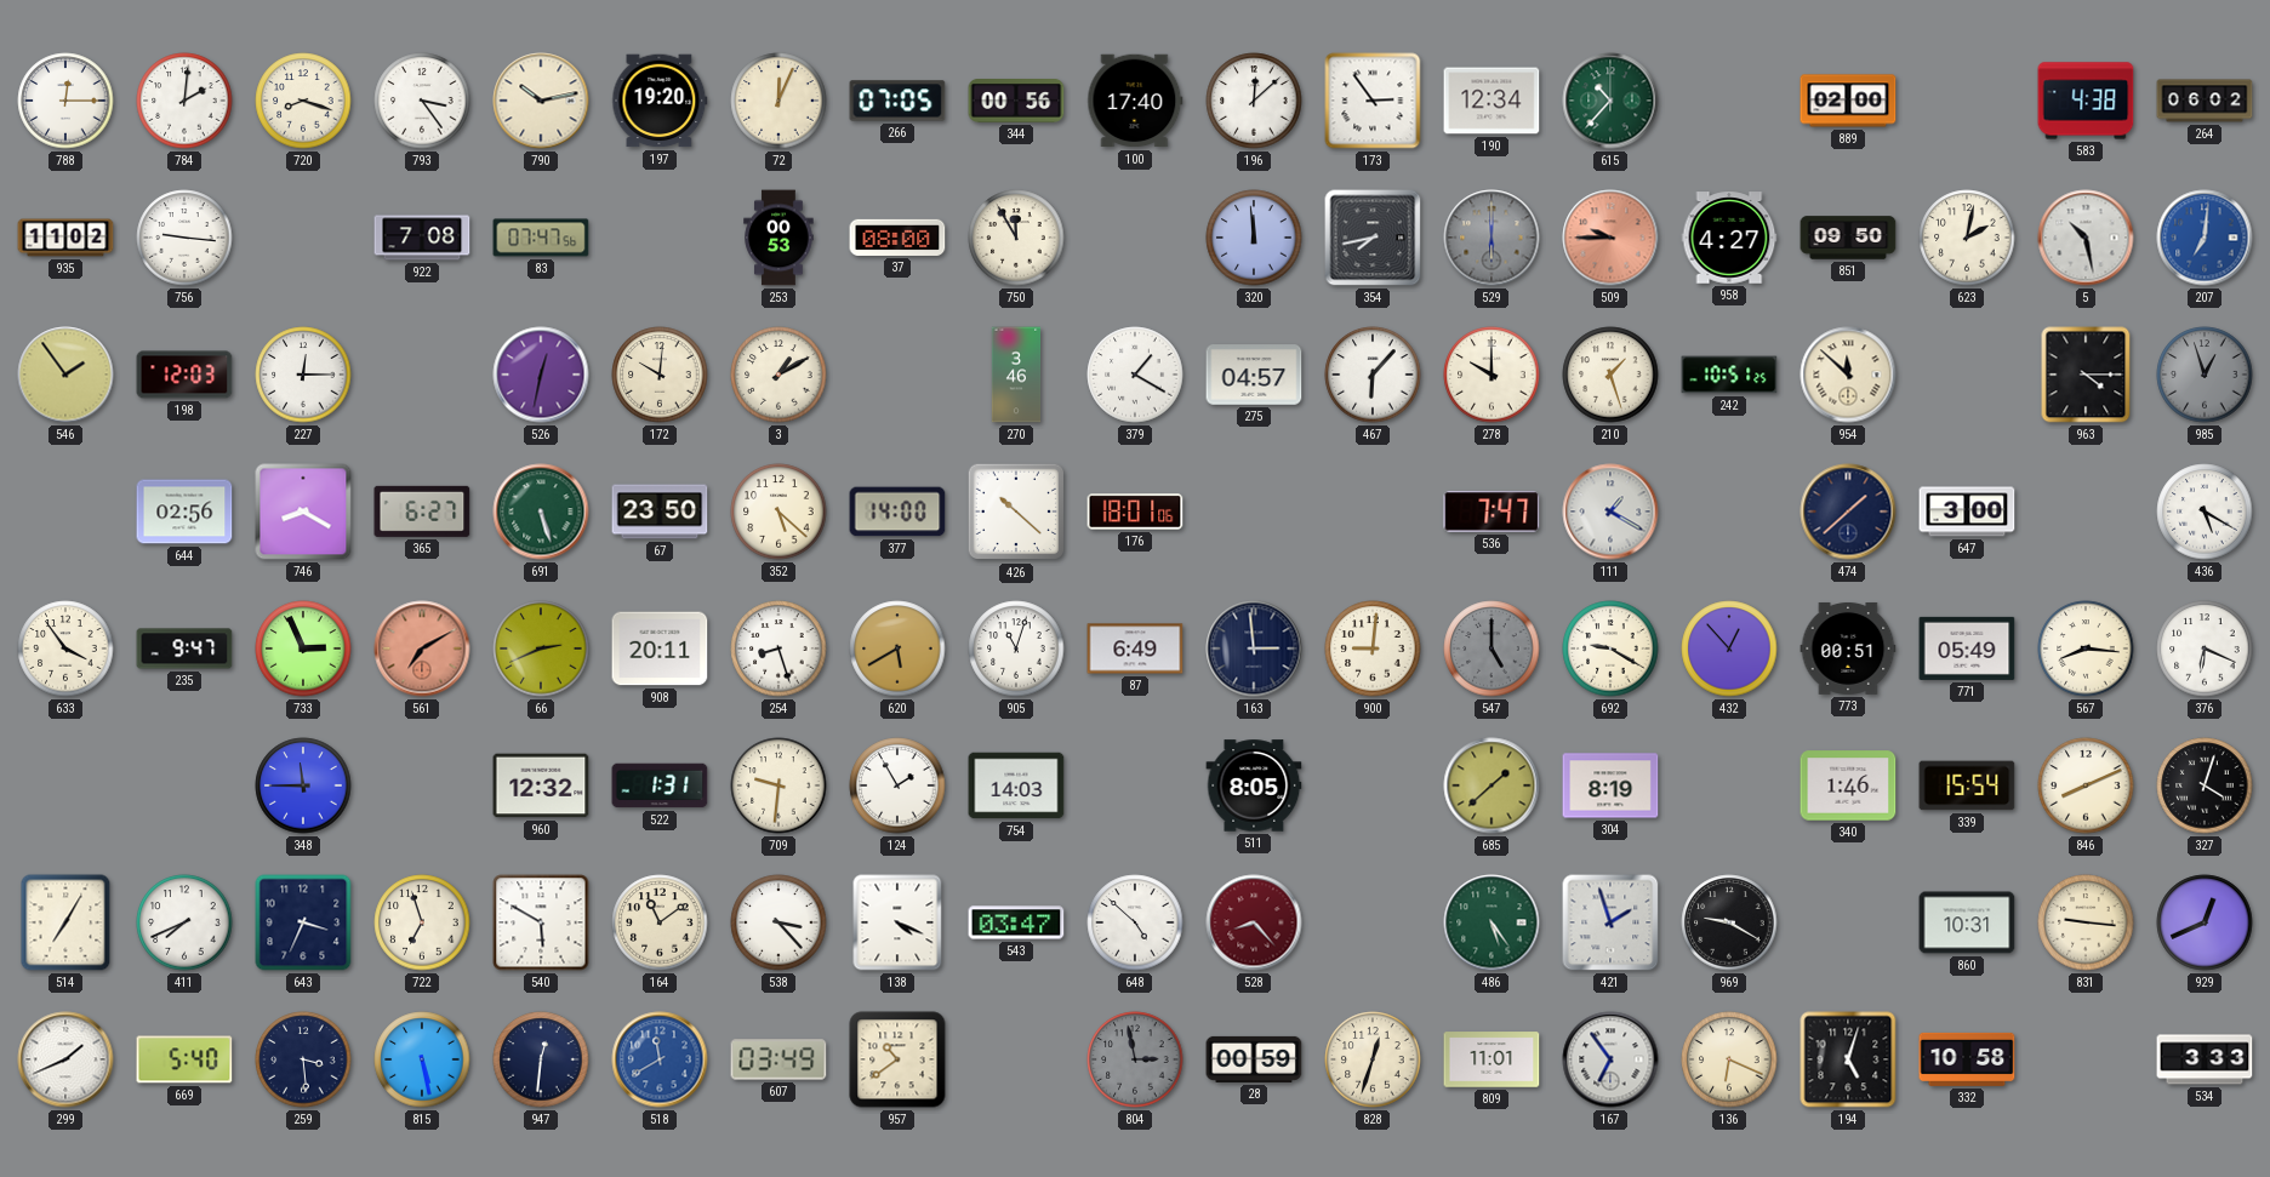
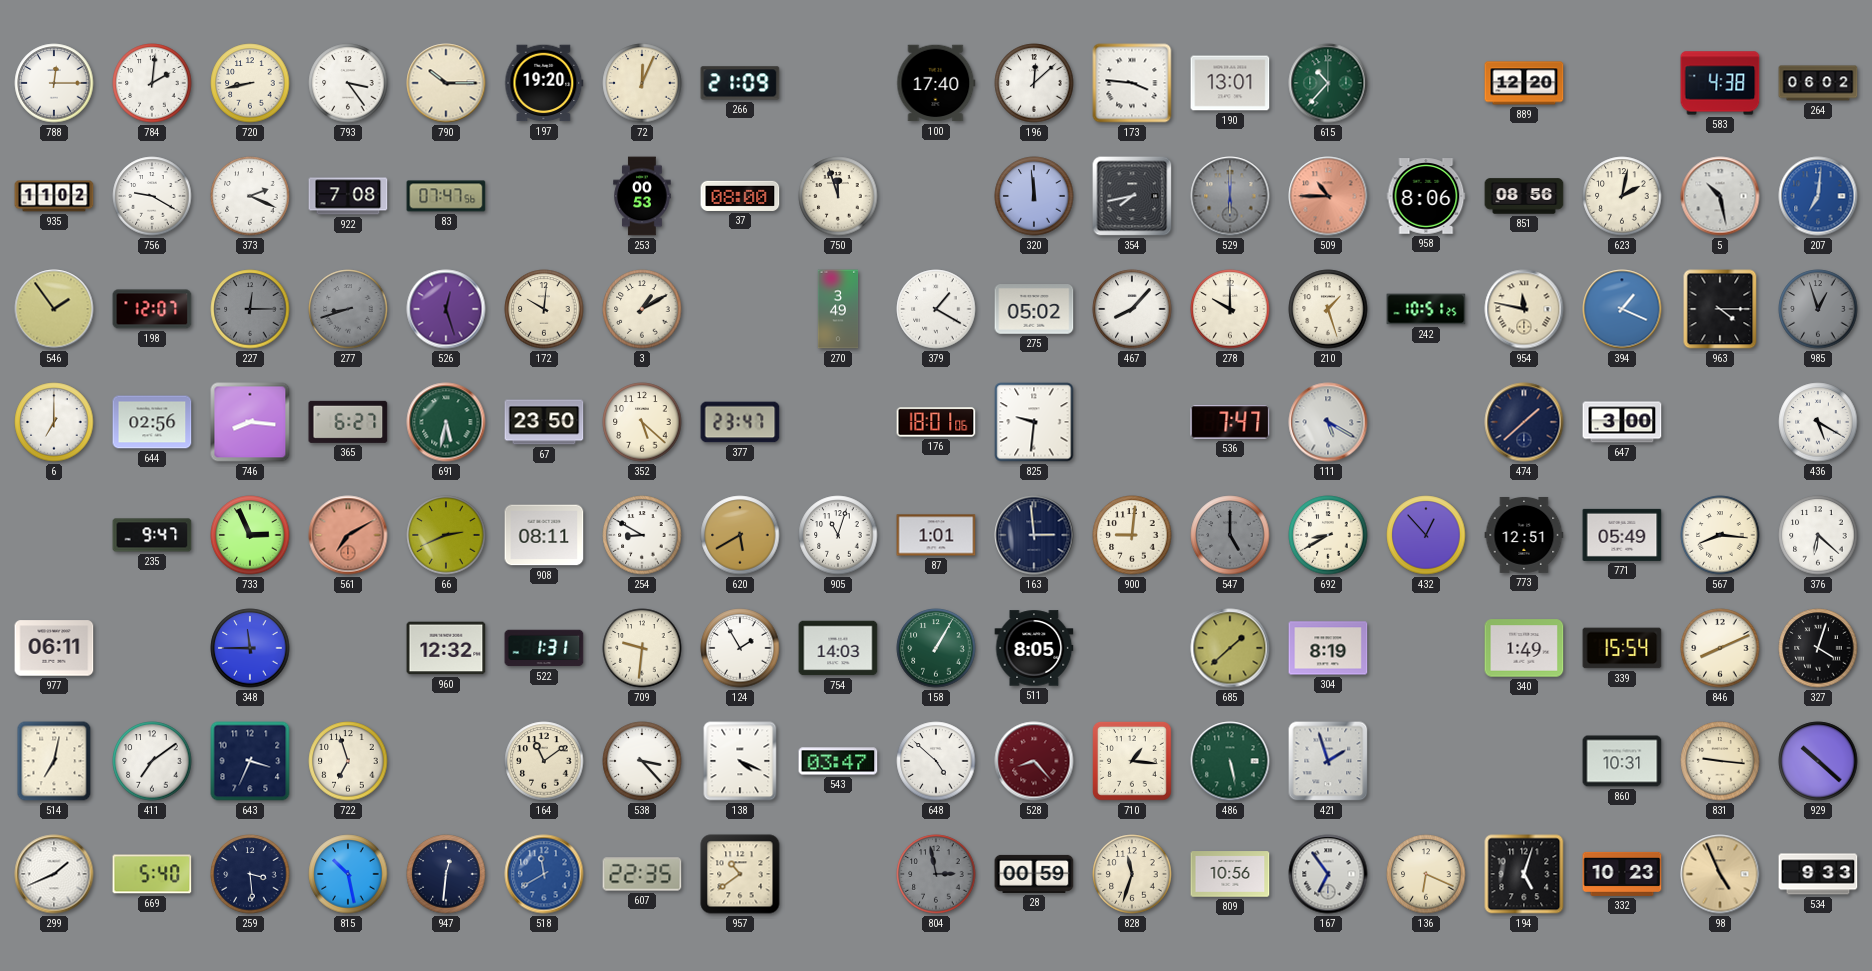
720: 8:18 -> 8:43 (250, 83)
790: 10:13 -> 10:15 (446, 83)
266: 07:05 -> 21:09 (740, 83)
344: 00:56 -> none (1016, 102)
173: 2:54 -> 3:46 (1132, 83)
190: 12:34 -> 13:01 (1230, 83)
889: 02:00 -> 12:20 (1524, 83)
756: 9:16 -> 9:20 (152, 196)
373: none -> 2:19 (250, 196)
750: 11:55 -> 11:57 (838, 196)
509: 9:45 -> 10:45 (1328, 196)
958: 4:27 -> 8:06 (1426, 196)
851: 09:50 -> 08:56 (1524, 196)
198: 12:03 -> 12:07 (152, 309)
227 dial: white -> grey (250, 309)
277: none -> 8:42 (348, 309)
526: 12:32 -> 12:27 (446, 309)
270: 3:46 -> 3:49 (838, 309)
275: 04:57 -> 05:02 (1034, 309)
467: 6:07 -> 8:07 (1132, 309)
954: 11:52 -> 11:47 (1524, 309)
394: none -> 1:19 (1622, 309)
6: none -> 7:00 (54, 422)
746: 8:20 -> 8:16 (250, 422)
691: 5:27 -> 5:32 (446, 422)
377: 14:00 -> 23:47 (740, 422)
426: 10:22 -> none (1016, 512)
825: none -> 9:31 (1034, 422)
111: 1:20 -> 5:20 (1328, 422)
633: 3:54 -> none (65, 649)
908: 20:11 -> 08:11 (544, 535)
254: 8:27 -> 8:50 (642, 535)
87: 6:49 -> 1:01 (936, 535)
692: 9:20 -> 8:40 (1328, 535)
773: 00:51 -> 12:51 (1524, 535)
376: 6:19 -> 6:22 (1818, 535)
977: none -> 06:11 (54, 648)
158: none -> 1:05 (936, 648)
340: 1:46 -> 1:49 (1524, 648)
514: 7:05 -> 7:02 (54, 761)
411: 7:41 -> 7:09 (152, 761)
540: 5:50 -> none (541, 922)
710: none -> 1:16 (1133, 762)
486: 5:24 -> 5:28 (1230, 761)
969: 9:20 -> none (1729, 922)
929: 12:41 -> 10:22 (1818, 761)
815: 5:28 -> 10:28 (348, 874)
607: 03:49 -> 22:35 (642, 874)
828: 12:33 -> 11:33 (1132, 874)
809: 11:01 -> 10:56 (1230, 874)
332: 10:58 -> 10:23 (1622, 874)
98: none -> 4:56 (1720, 874)
534: 3:33 -> 9:33 (1818, 874)
